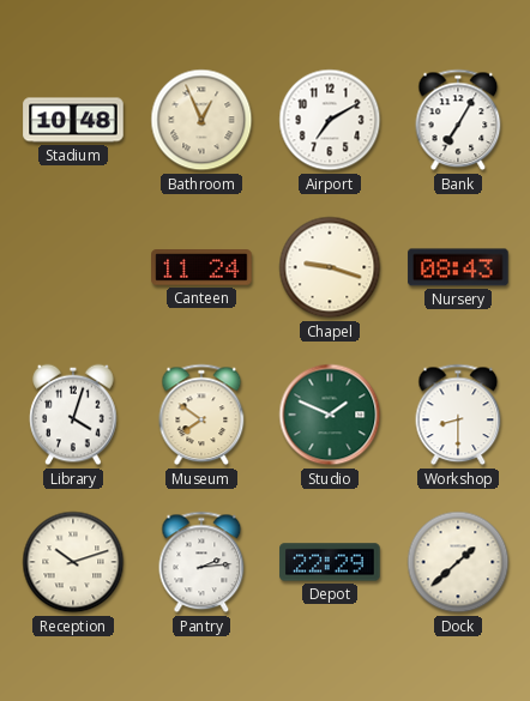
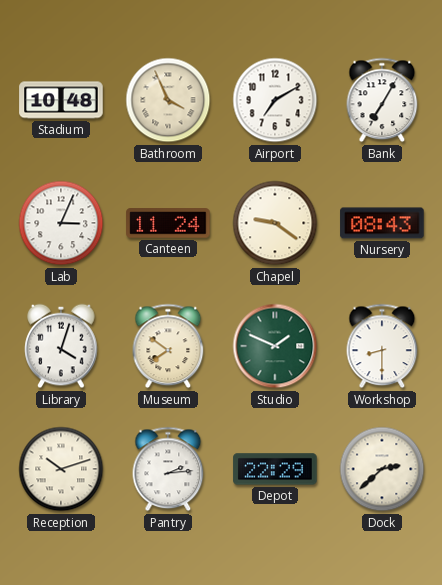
Bathroom: 12:56 -> 3:56 (168, 100)
Lab: none -> 3:04 (61, 223)
Chapel: 9:18 -> 9:21 (275, 223)
Dock: 1:38 -> 2:38 (382, 469)
